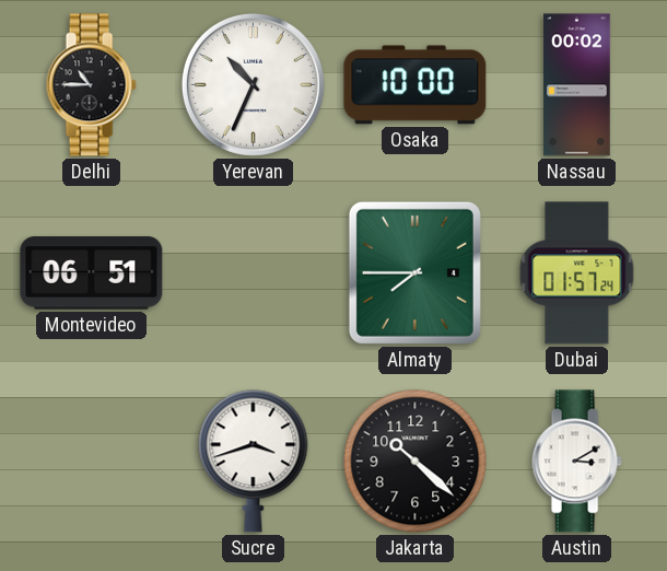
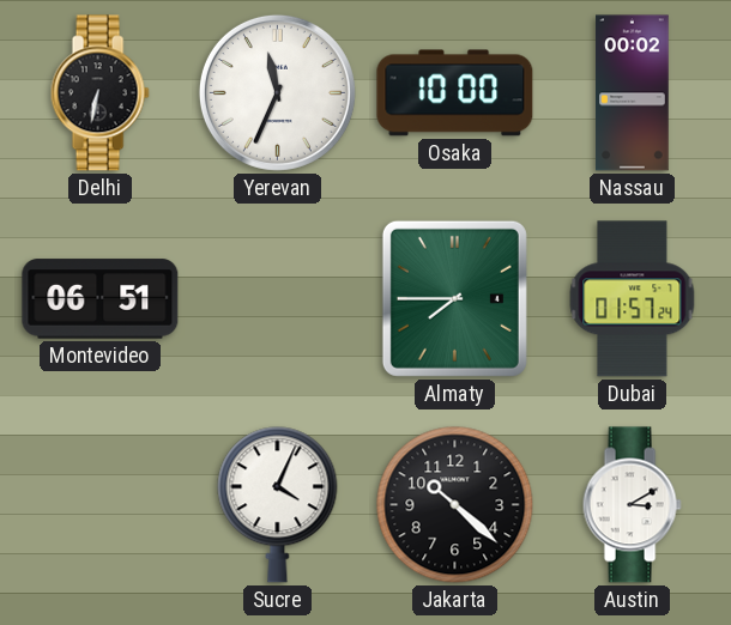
Delhi: 10:45 -> 6:32 (99, 93)
Yerevan: 10:34 -> 11:34 (277, 92)
Sucre: 3:42 -> 4:04 (278, 505)
